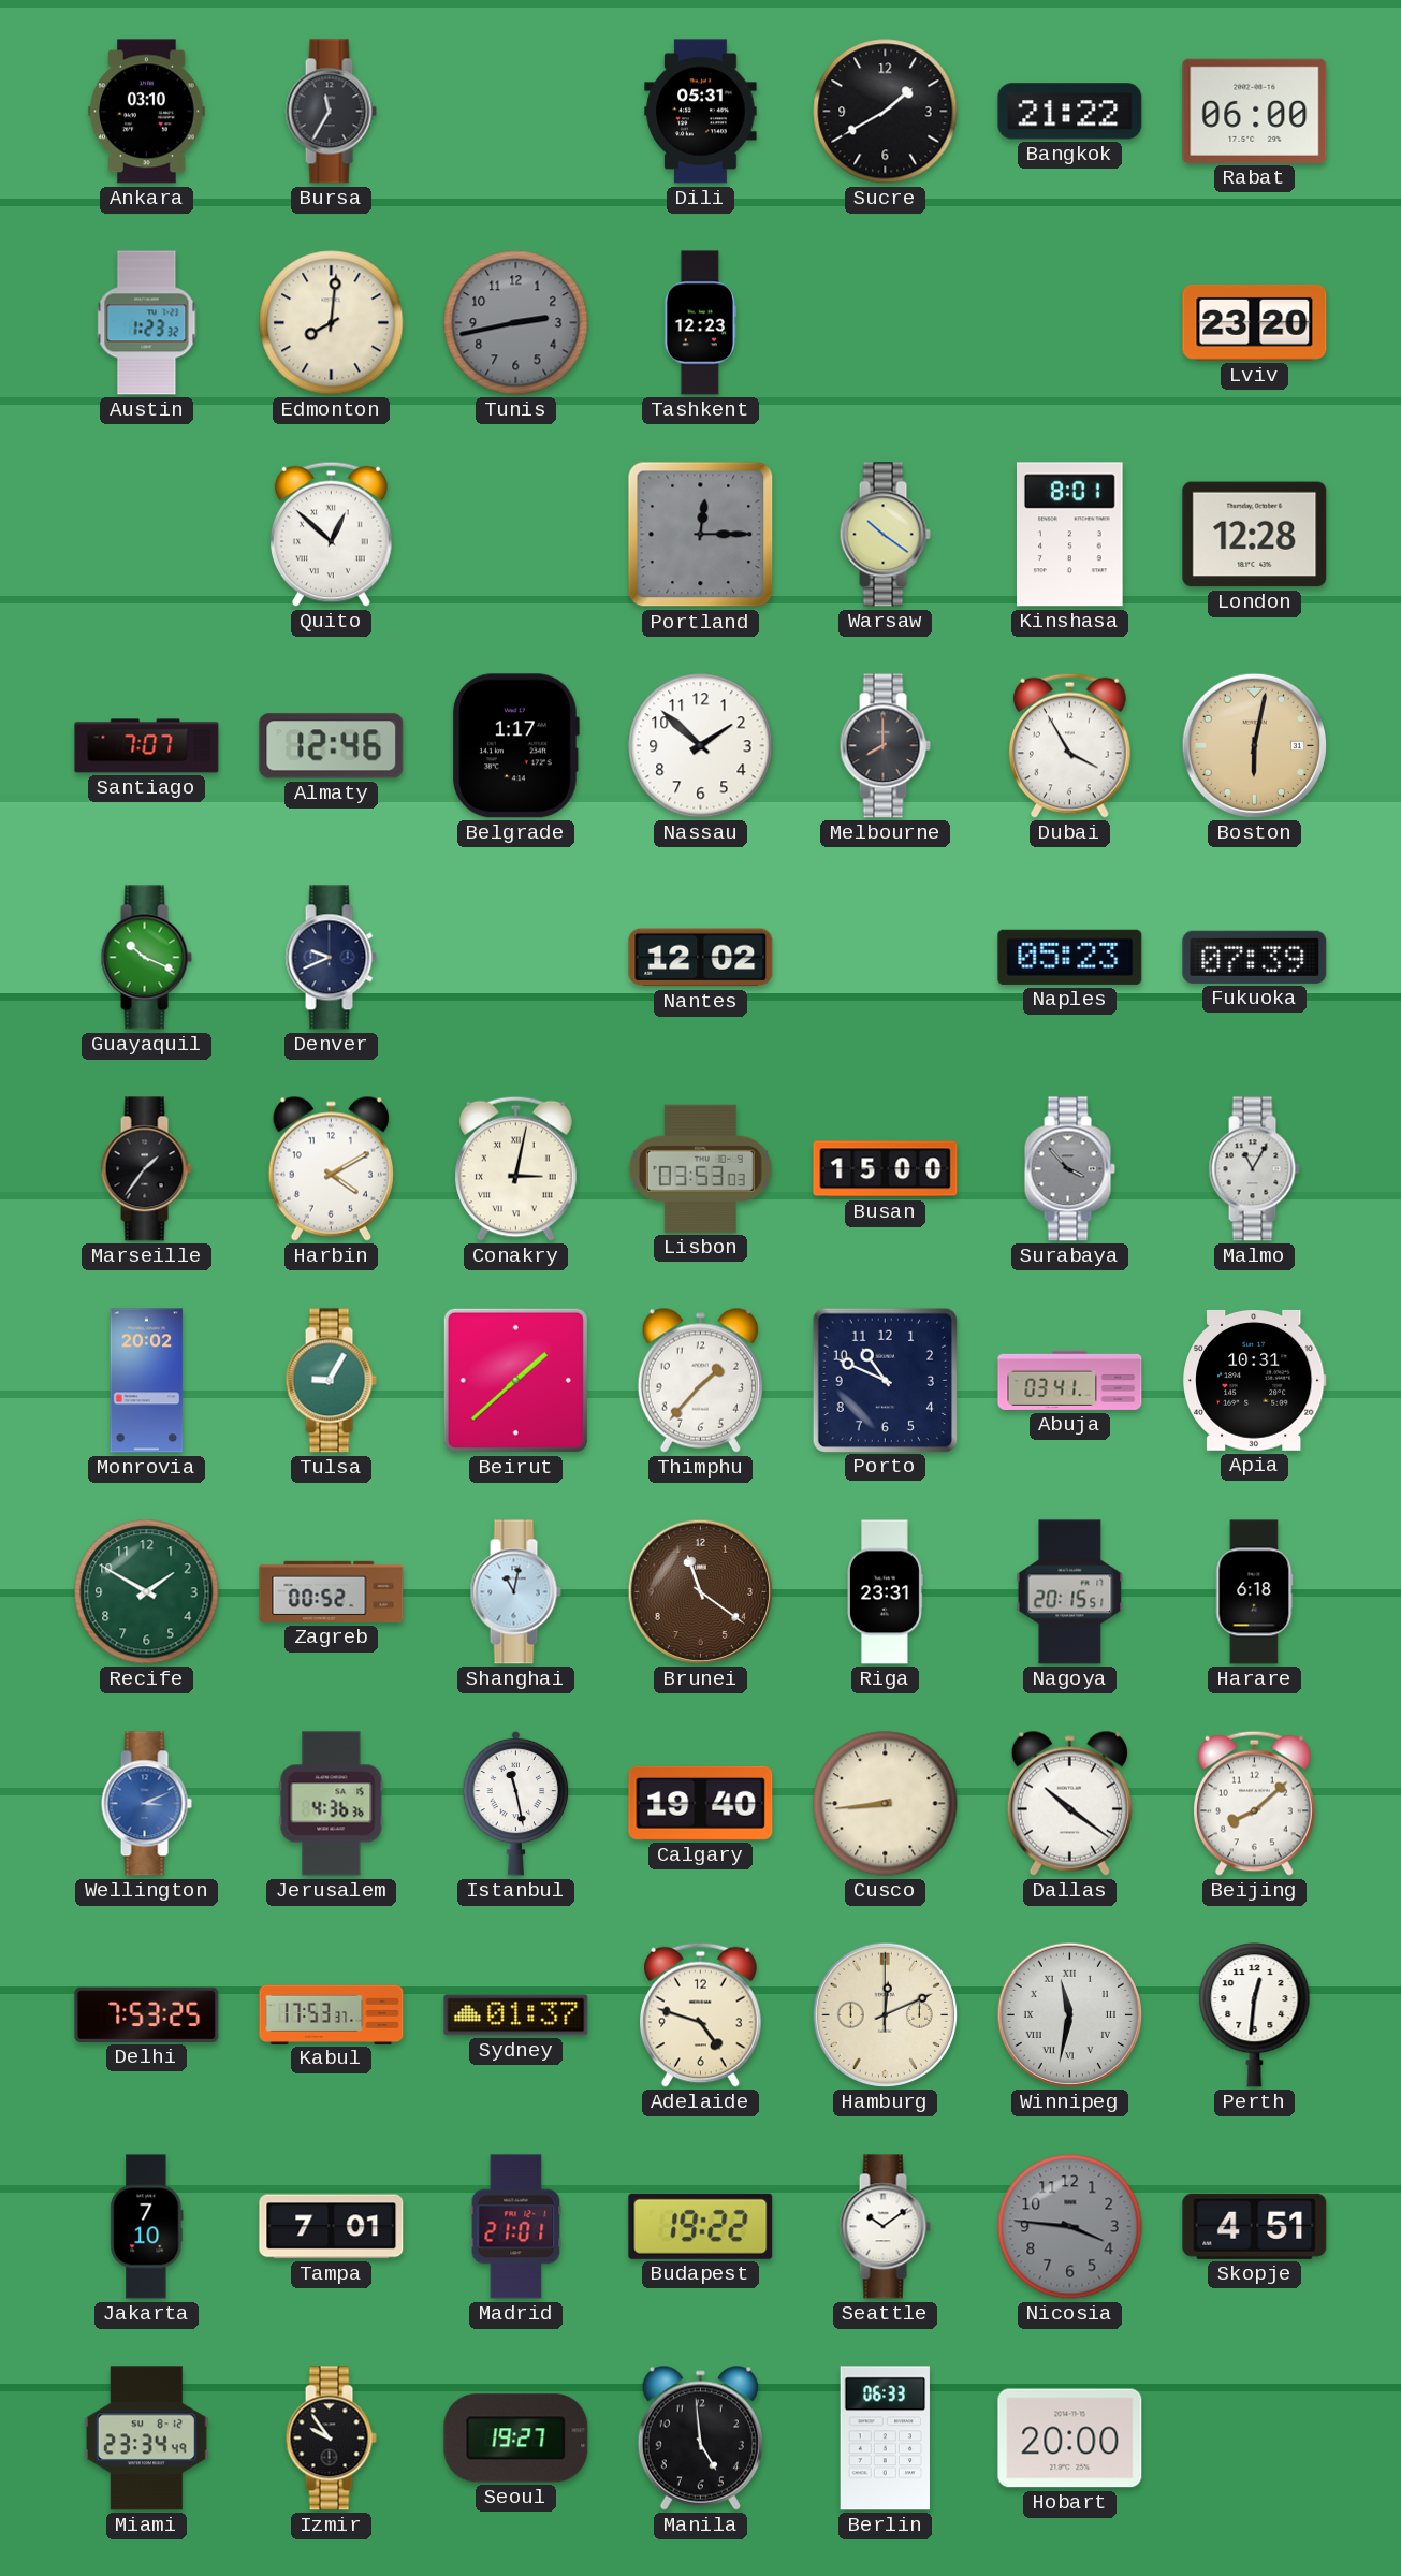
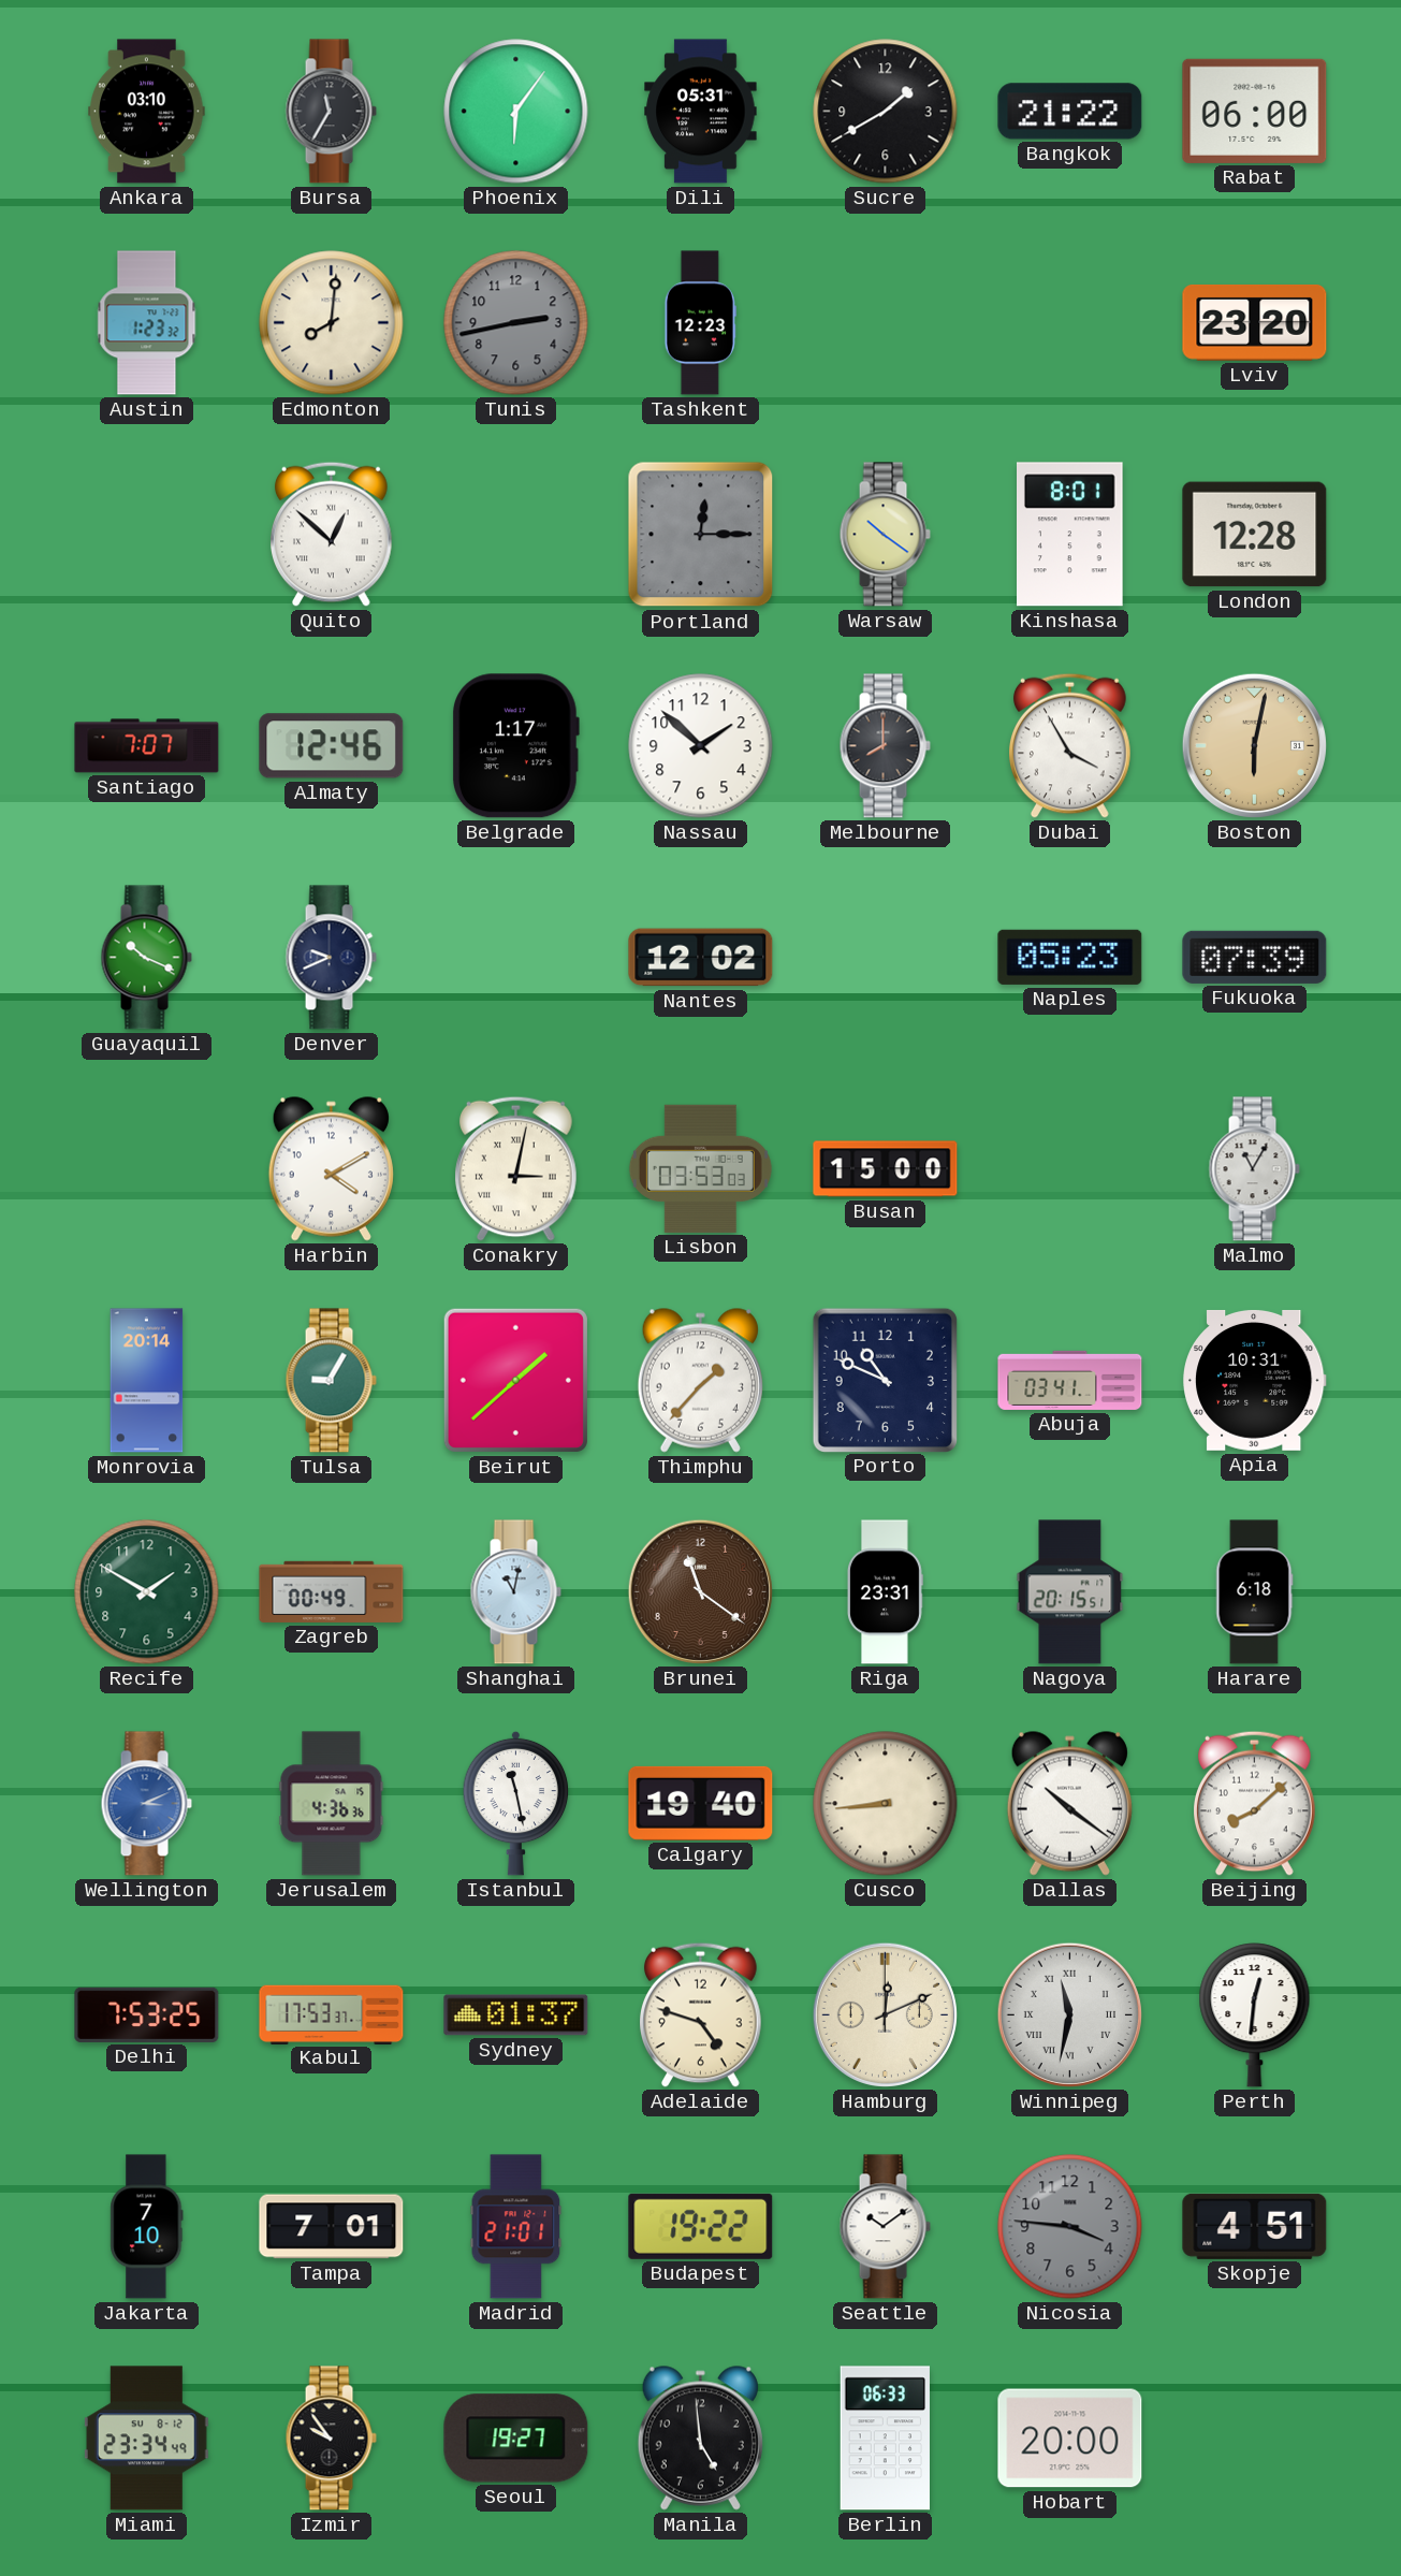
Phoenix: none -> 6:06 (516, 112)
Marseille: 1:36 -> none (146, 1169)
Surabaya: 3:53 -> none (1069, 1169)
Monrovia: 20:02 -> 20:14 (147, 1381)
Zagreb: 00:52 -> 00:49 (332, 1591)
